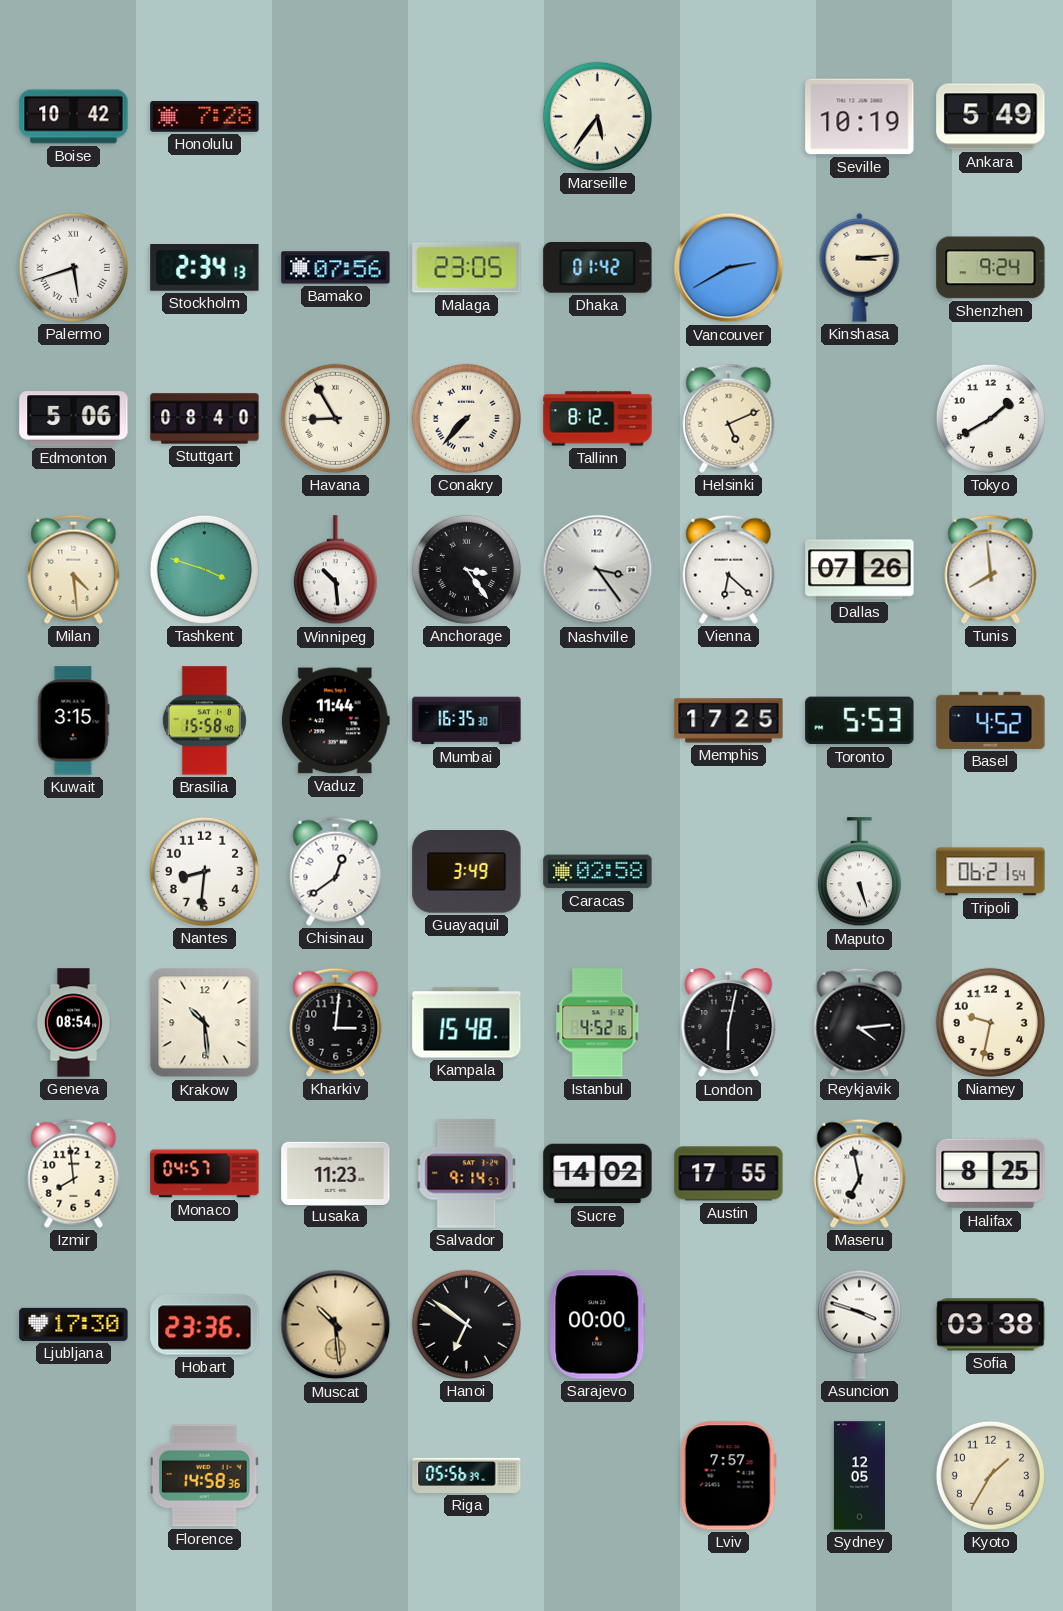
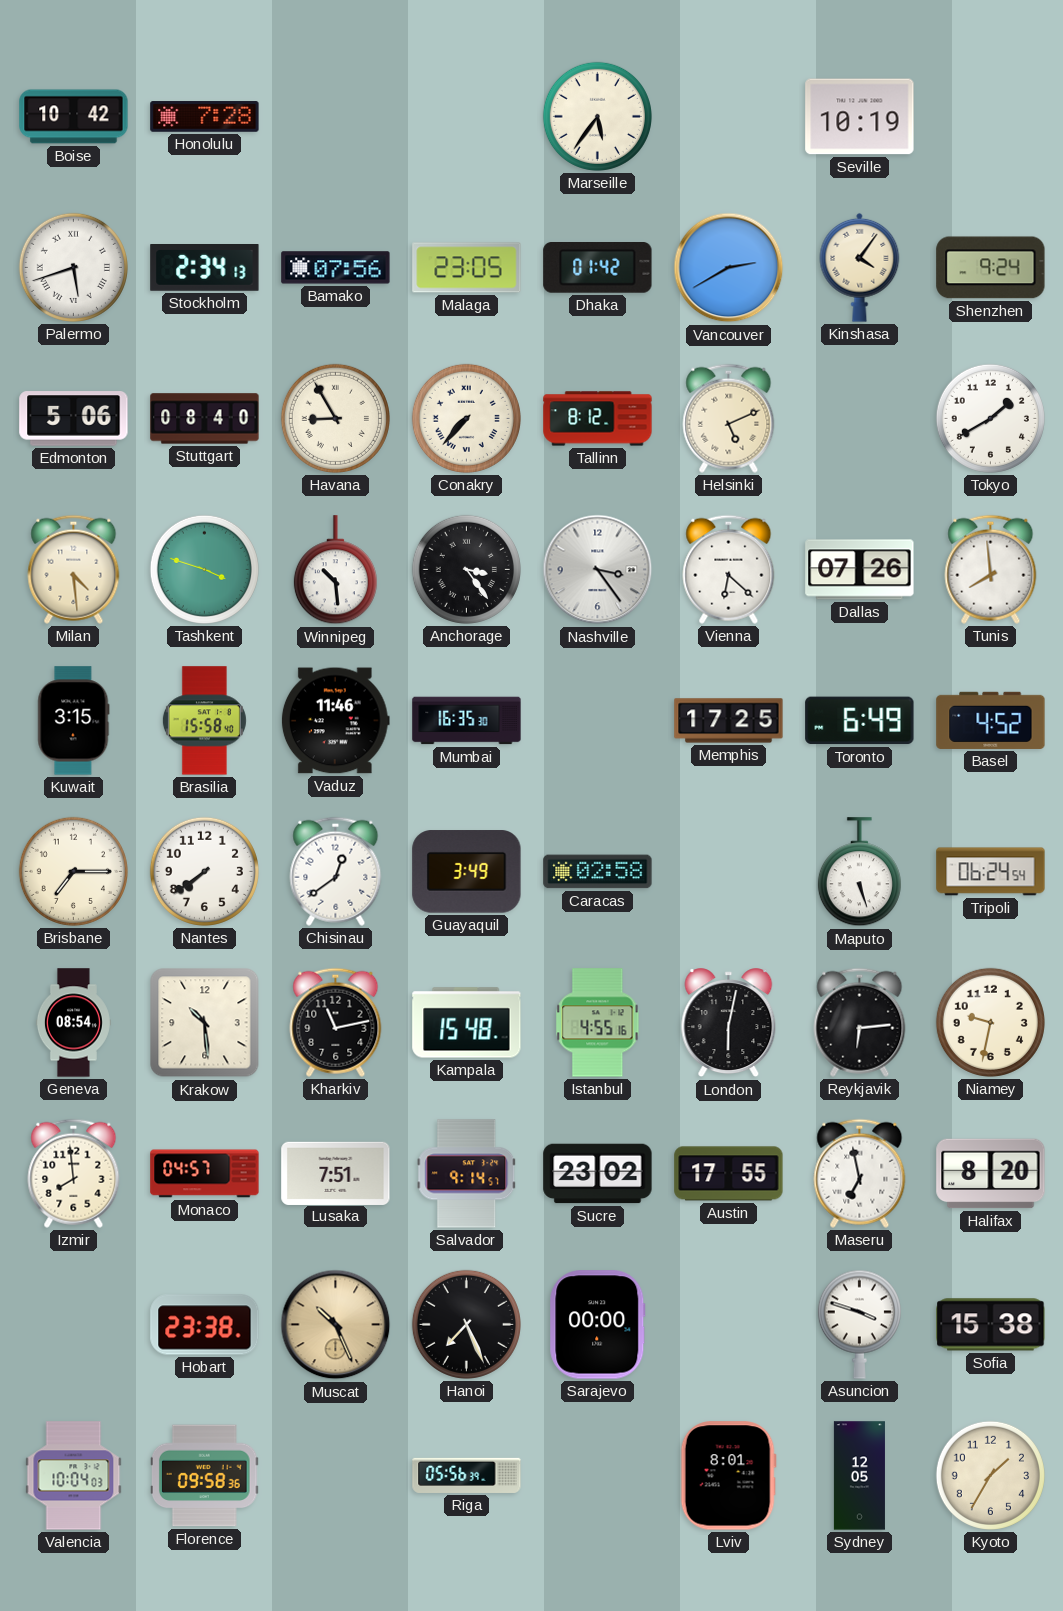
Ankara: 5:49 -> none (991, 117)
Kinshasa: 3:14 -> 4:06 (860, 267)
Vaduz: 11:44 -> 11:46 (335, 721)
Toronto: 5:53 -> 6:49 (860, 721)
Brisbane: none -> 7:15 (73, 871)
Nantes: 8:31 -> 7:39 (204, 871)
Tripoli: 06:21 -> 06:24 (991, 872)
Kharkiv: 3:01 -> 11:13 (336, 1022)
Istanbul: 4:52 -> 4:55 (598, 1023)
Reykjavik: 4:14 -> 6:14 (860, 1022)
Lusaka: 11:23 -> 7:51 (336, 1173)
Sucre: 14:02 -> 23:02 (598, 1174)
Halifax: 8:25 -> 8:20 (991, 1174)
Ljubljana: 17:30 -> none (74, 1324)
Hobart: 23:36 -> 23:38 (205, 1325)
Muscat: 10:29 -> 10:26 (336, 1325)
Hanoi: 6:51 -> 7:26 (466, 1324)
Sofia: 03:38 -> 15:38 (991, 1325)
Valencia: none -> 10:04 (74, 1476)
Florence: 14:58 -> 09:58 (204, 1476)
Lviv: 7:57 -> 8:01 (728, 1476)
